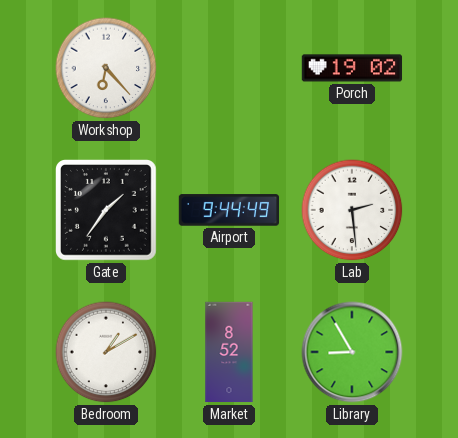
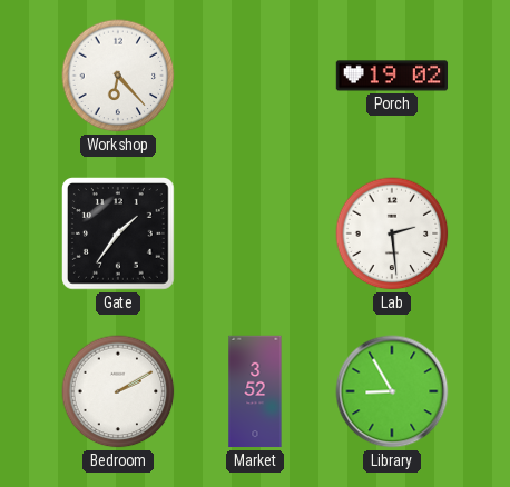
Airport: 9:44 -> none (229, 210)
Bedroom: 1:10 -> 2:10 (118, 391)
Market: 8:52 -> 3:52 (255, 391)
